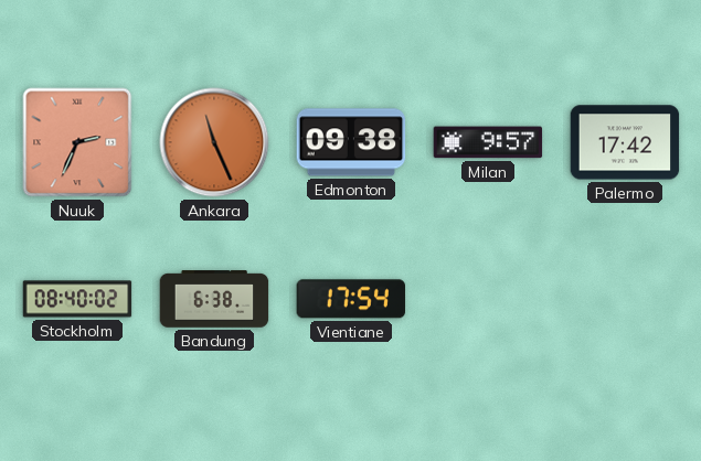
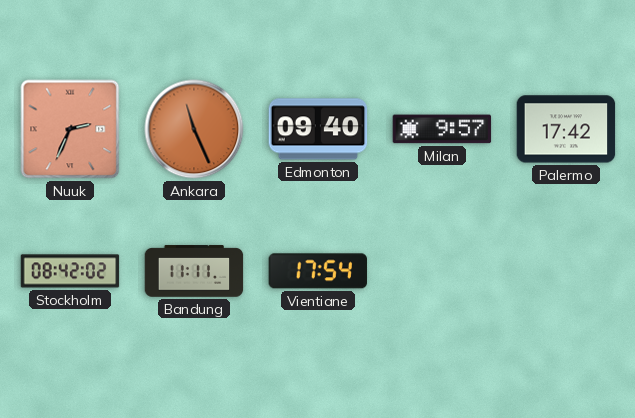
Edmonton: 09:38 -> 09:40 (318, 129)
Stockholm: 08:40 -> 08:42 (70, 271)
Bandung: 6:38 -> 11:11 (194, 271)
